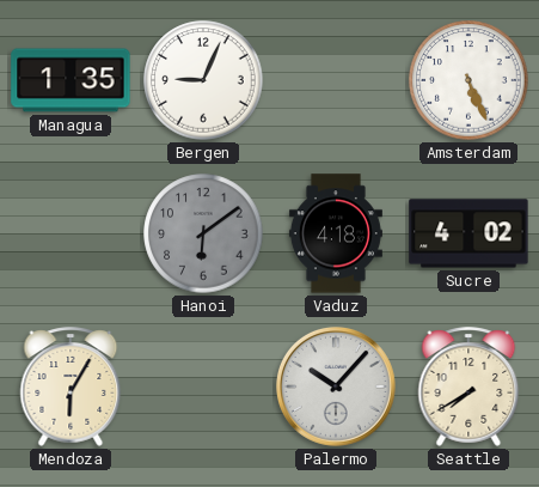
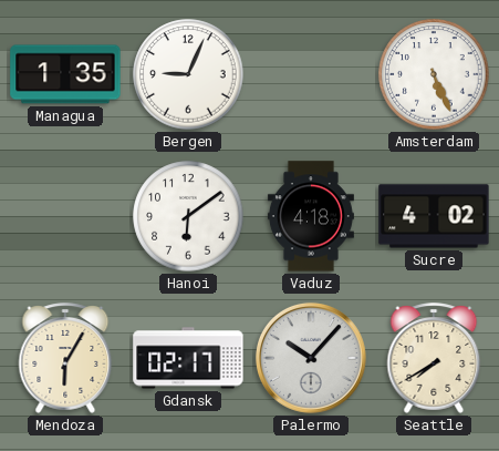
Hanoi dial: grey -> white (188, 216)
Gdansk: none -> 02:17 (188, 358)
